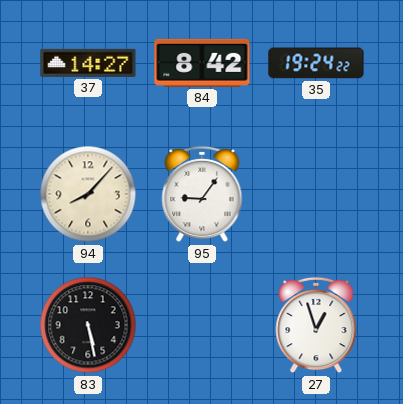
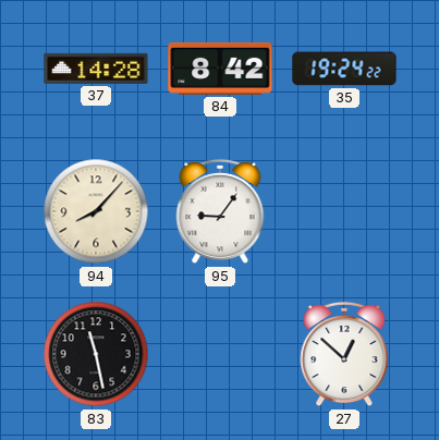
37: 14:27 -> 14:28 (96, 69)
83: 5:28 -> 11:28 (96, 354)
27: 12:57 -> 12:52 (344, 354)
